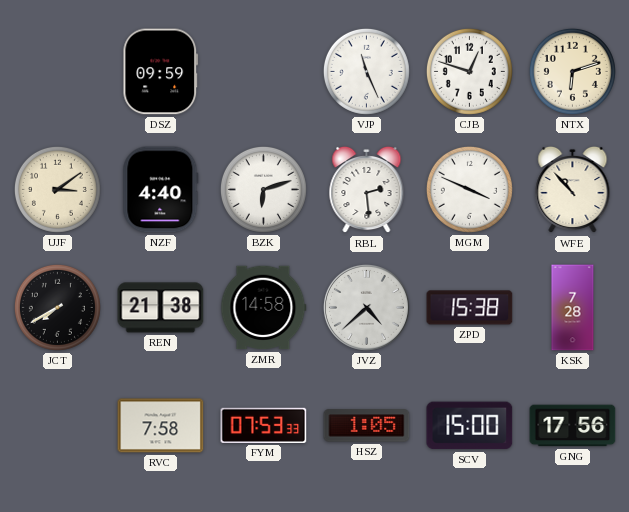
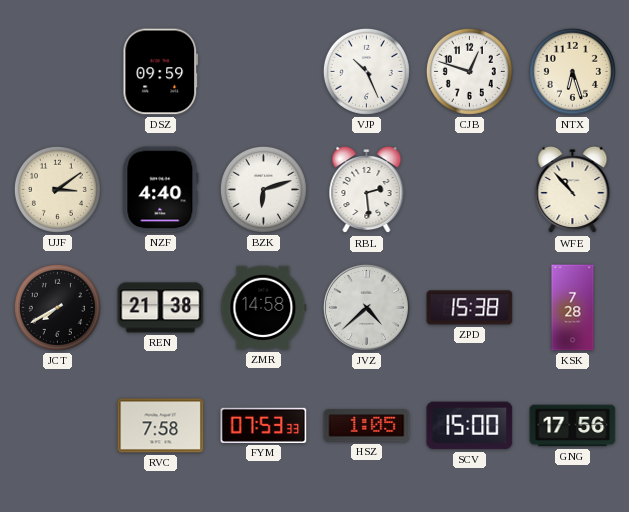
VJP: 11:26 -> 10:26 (366, 71)
NTX: 6:12 -> 6:27 (572, 71)
MGM: 3:49 -> none (469, 189)
